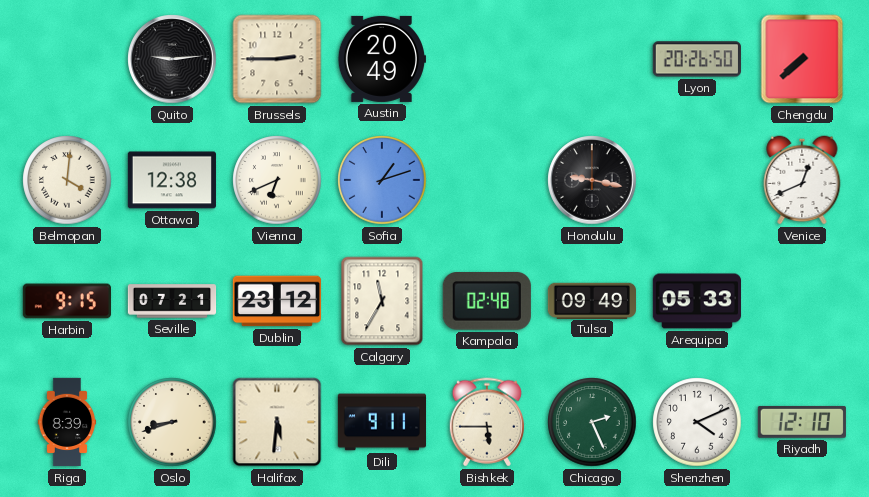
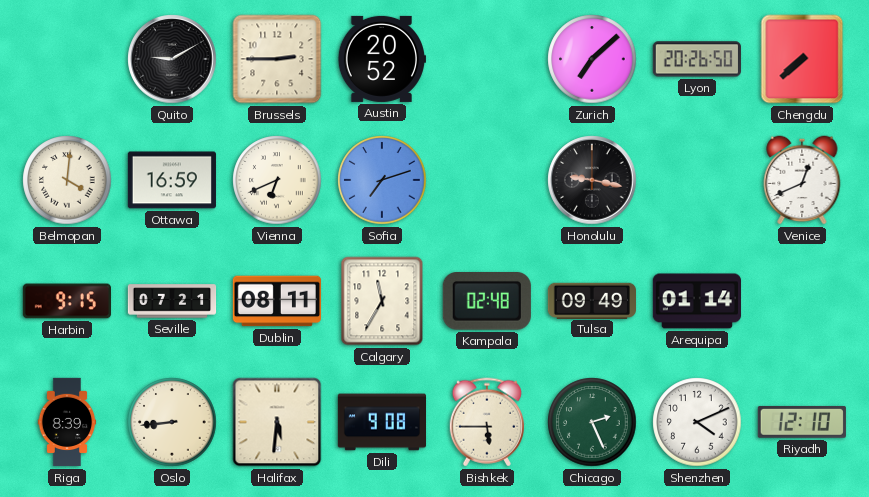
Quito: 9:14 -> 9:10 (172, 59)
Austin: 20:49 -> 20:52 (381, 59)
Zurich: none -> 7:08 (592, 59)
Ottawa: 12:38 -> 16:59 (172, 180)
Sofia: 1:12 -> 7:12 (382, 180)
Dublin: 23:12 -> 08:11 (276, 301)
Arequipa: 05:33 -> 01:14 (696, 301)
Oslo: 8:42 -> 8:44 (172, 422)
Dili: 9:11 -> 9:08 (381, 422)
